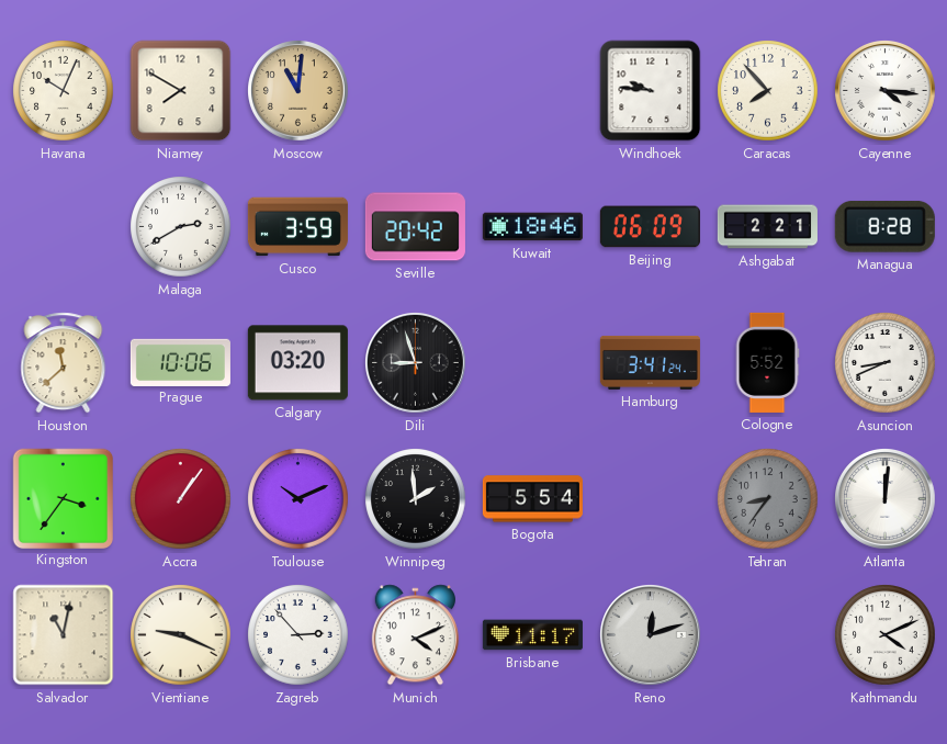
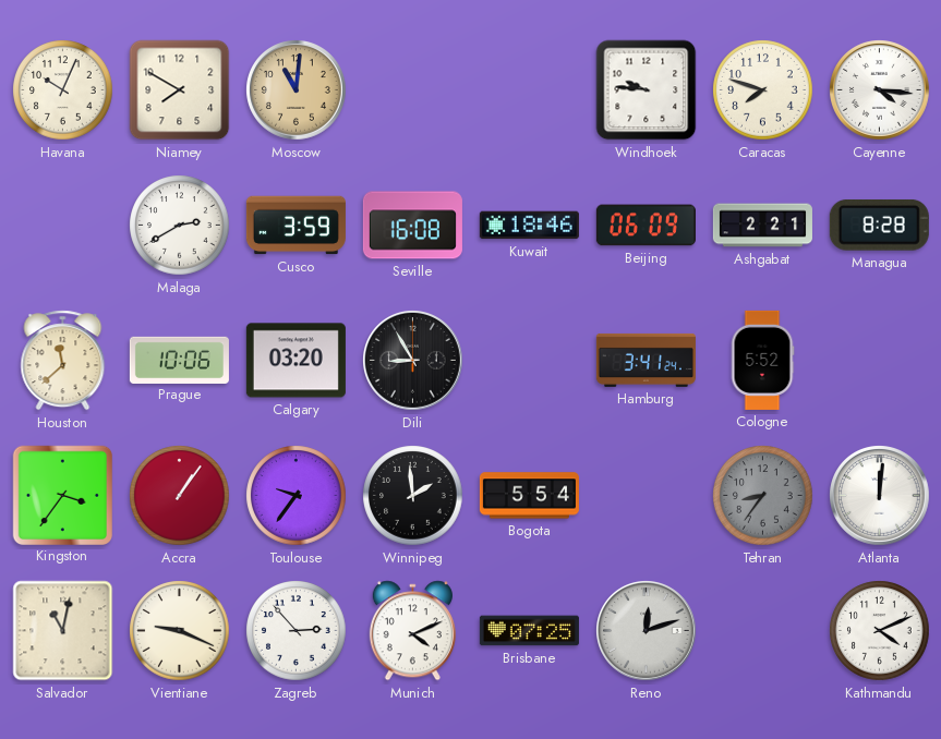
Caracas: 7:53 -> 7:48 (763, 90)
Seville: 20:42 -> 16:08 (412, 226)
Dili: 8:57 -> 8:55 (413, 361)
Asuncion: 8:41 -> none (886, 363)
Toulouse: 10:11 -> 9:36 (297, 496)
Brisbane: 11:17 -> 07:25 (529, 631)
